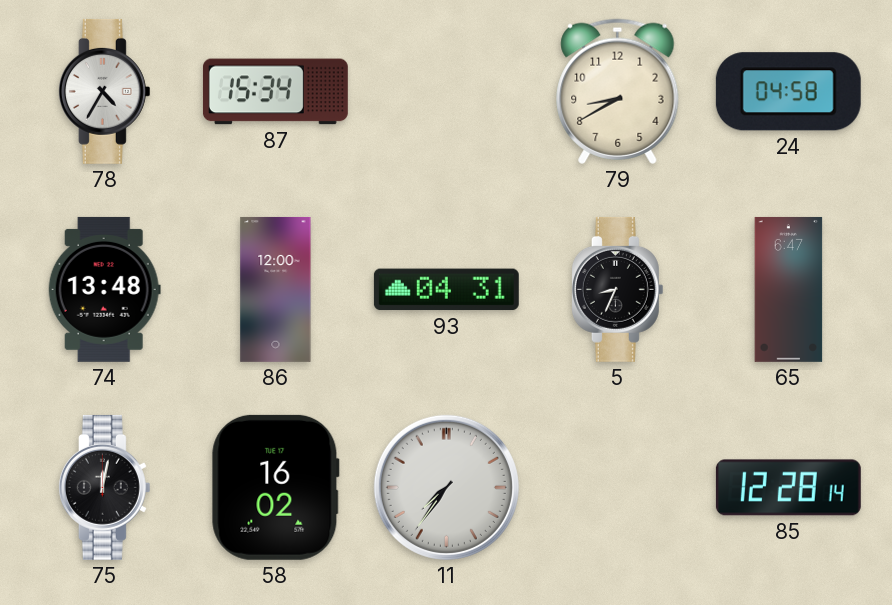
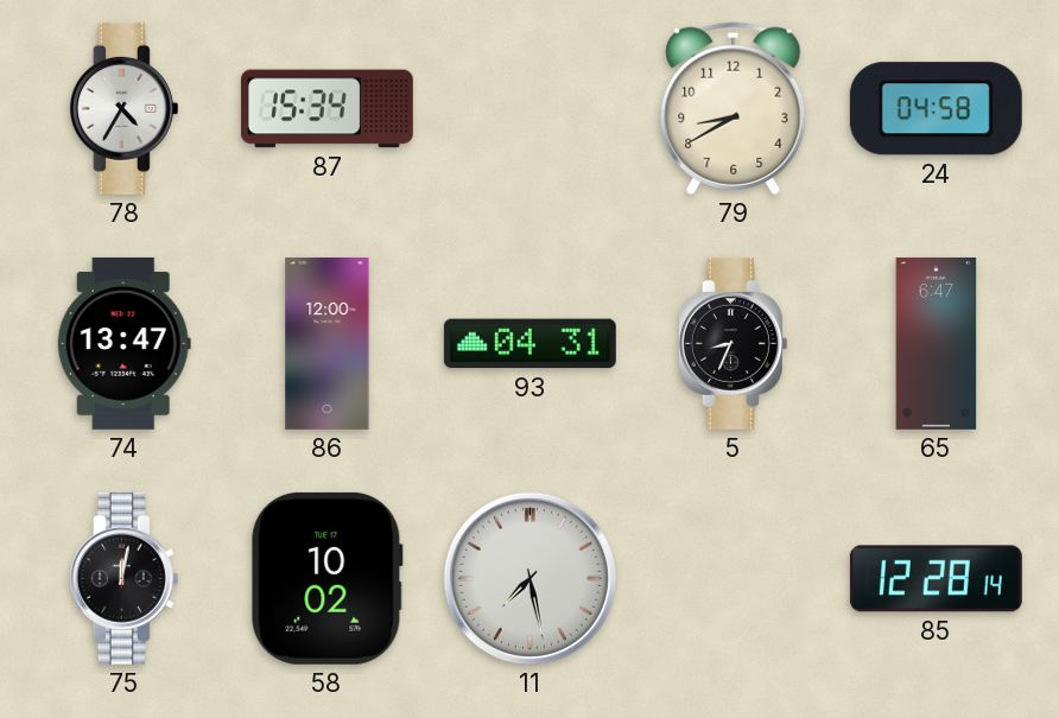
74: 13:48 -> 13:47 (123, 343)
58: 16:02 -> 10:02 (326, 578)
11: 7:36 -> 7:28 (529, 578)
